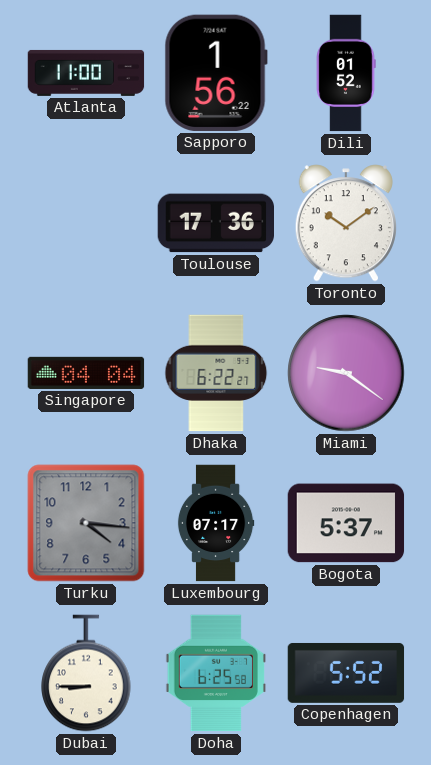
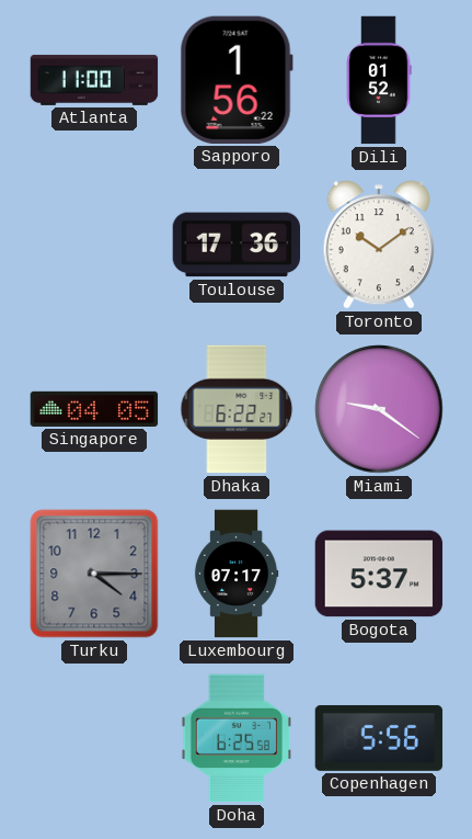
Singapore: 04:04 -> 04:05 (94, 409)
Turku: 4:16 -> 4:15 (94, 574)
Dubai: 8:45 -> none (86, 673)
Copenhagen: 5:52 -> 5:56 (379, 738)
